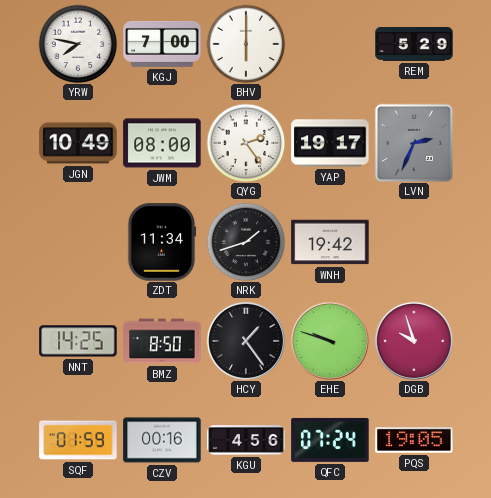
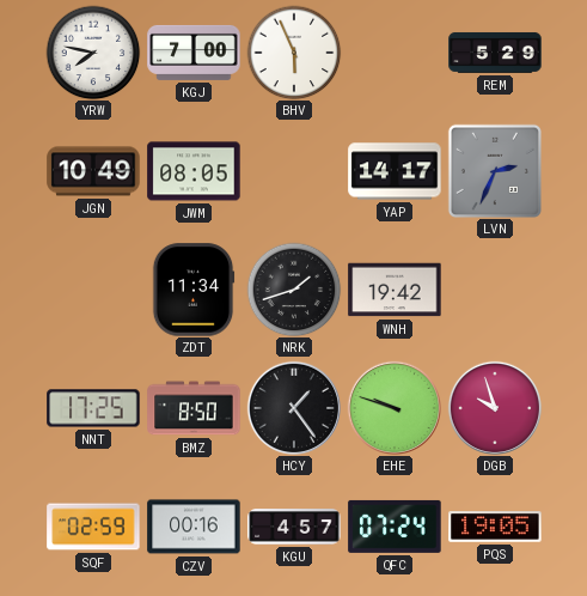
BHV: 6:00 -> 5:56 (294, 53)
JWM: 08:00 -> 08:05 (194, 171)
QYG: 2:24 -> none (246, 143)
YAP: 19:17 -> 14:17 (395, 171)
NNT: 14:25 -> 17:25 (93, 408)
SQF: 01:59 -> 02:59 (93, 527)
KGU: 4:56 -> 4:57 (294, 527)
